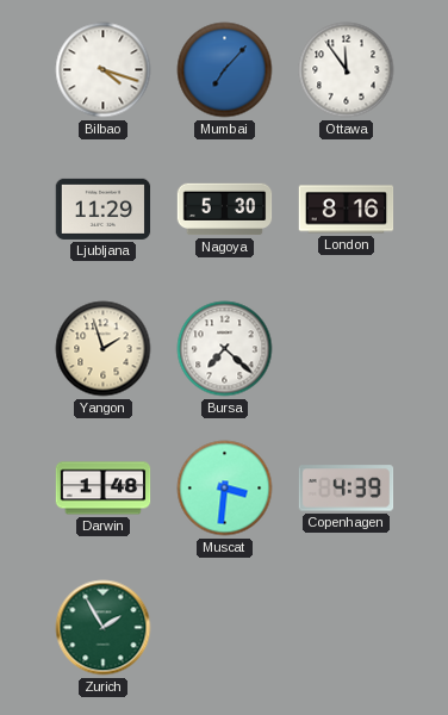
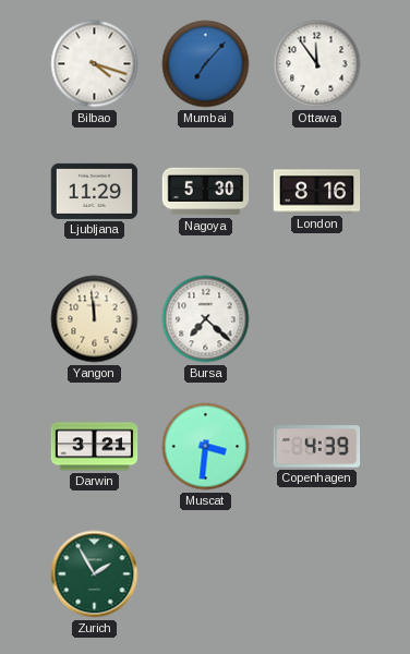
Yangon: 1:57 -> 11:59 (95, 319)
Darwin: 1:48 -> 3:21 (95, 447)
